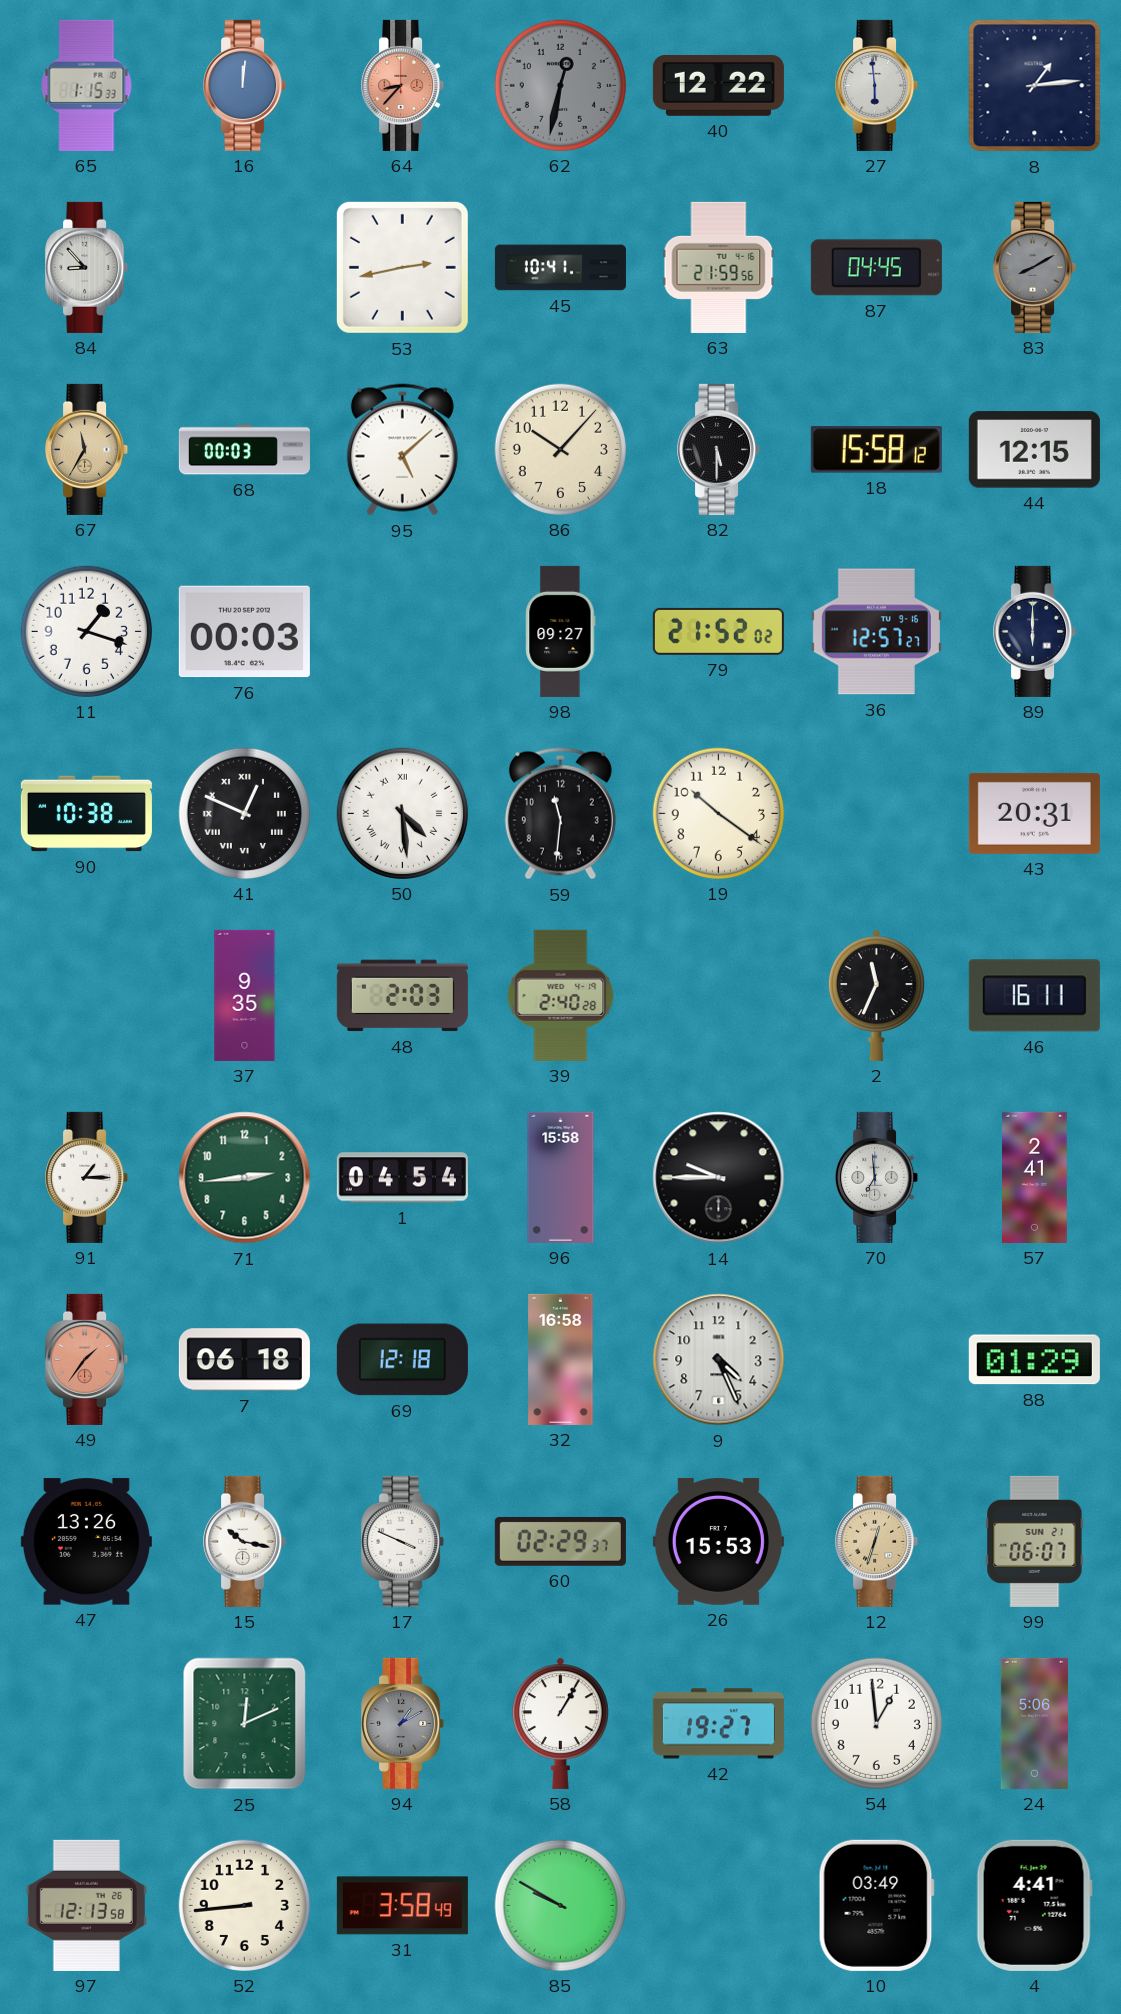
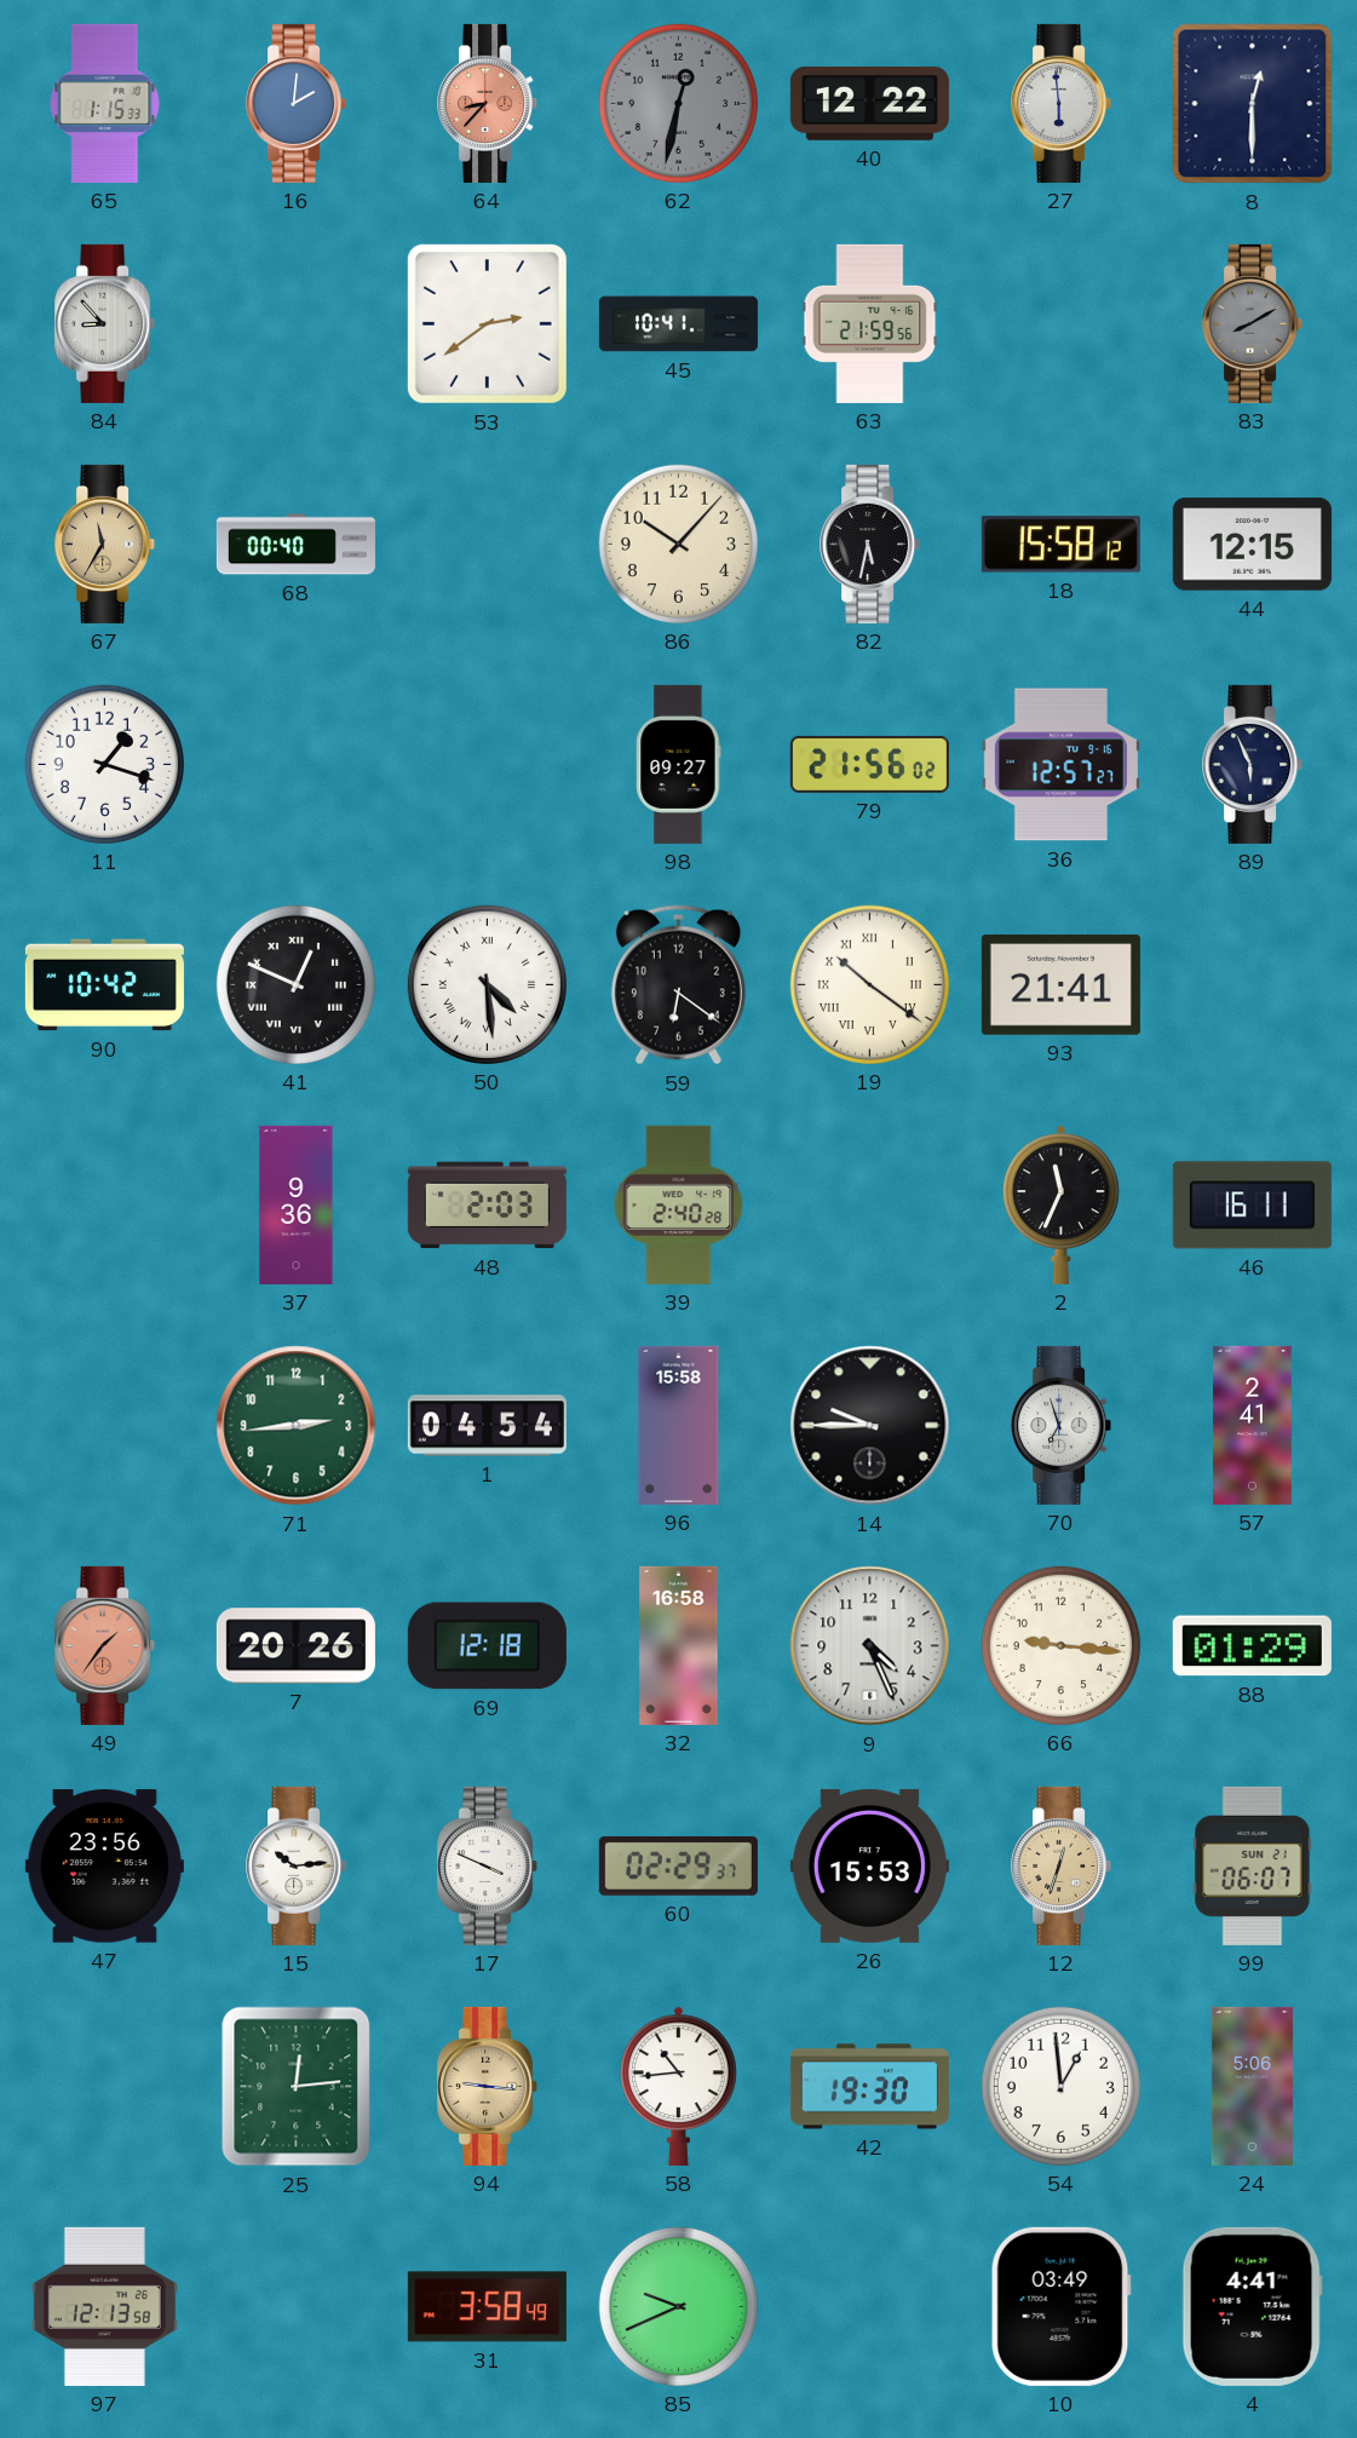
16: 12:01 -> 2:01 (297, 103)
8: 1:14 -> 12:30 (1253, 104)
53: 2:43 -> 2:39 (487, 323)
87: 04:45 -> none (876, 268)
68: 00:03 -> 00:40 (295, 545)
95: 5:08 -> none (402, 450)
82: 5:30 -> 5:32 (870, 544)
76: 00:03 -> none (244, 632)
79: 21:52 -> 21:56 (869, 764)
89: 6:00 -> 5:56 (1253, 764)
90: 10:38 -> 10:42 (104, 985)
59: 11:31 -> 6:21 (678, 985)
19 numerals: Arabic -> Roman (869, 984)
93: none -> 21:41 (1060, 985)
43: 20:31 -> none (1034, 813)
37: 9:35 -> 9:36 (297, 1204)
91: 1:15 -> none (87, 1177)
70: 6:59 -> 6:57 (1062, 1425)
7: 06:18 -> 20:26 (295, 1646)
66: none -> 9:16 (1060, 1645)
47: 13:26 -> 23:56 (104, 1867)
15: 10:17 -> 10:14 (297, 1865)
25: 12:11 -> 12:14 (297, 2087)
94: 1:10 -> 9:16 (488, 2086)
94 dial: grey -> champagne (488, 2086)
58: 1:05 -> 10:44 (679, 2086)
42: 19:27 -> 19:30 (869, 2087)
52: 8:44 -> none (244, 1905)
85: 9:50 -> 9:41 (678, 2306)
